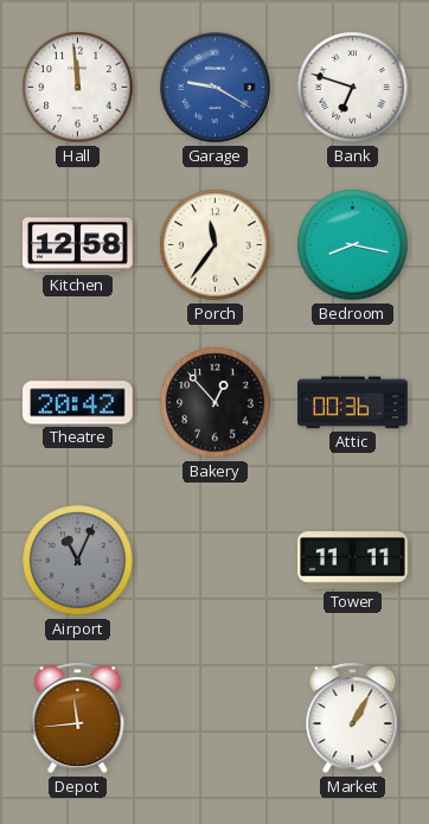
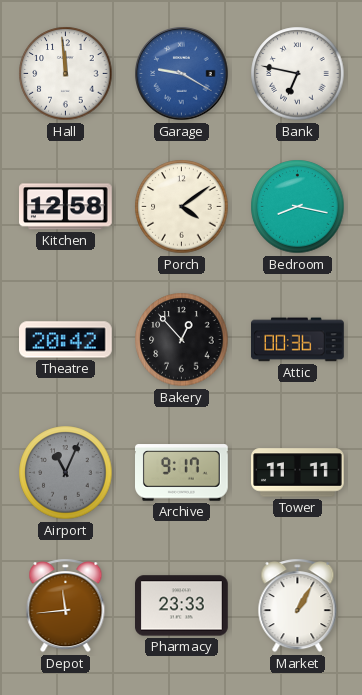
Bank: 6:48 -> 6:47 (298, 74)
Porch: 11:36 -> 4:09 (182, 207)
Archive: none -> 9:17 (182, 473)
Pharmacy: none -> 23:33 (182, 606)
